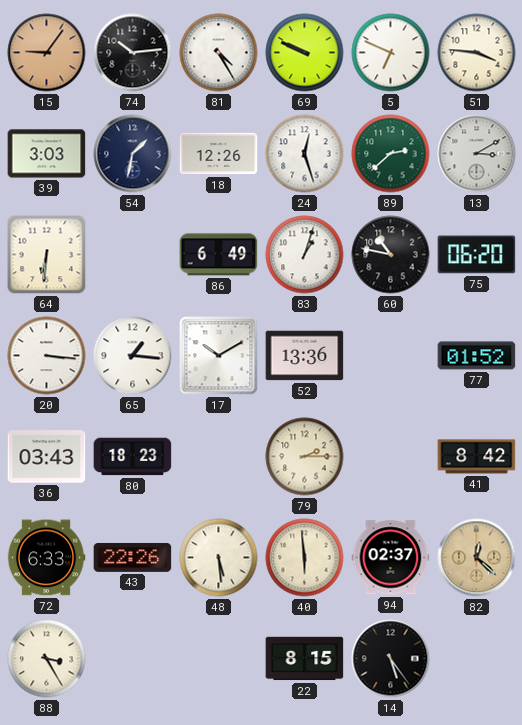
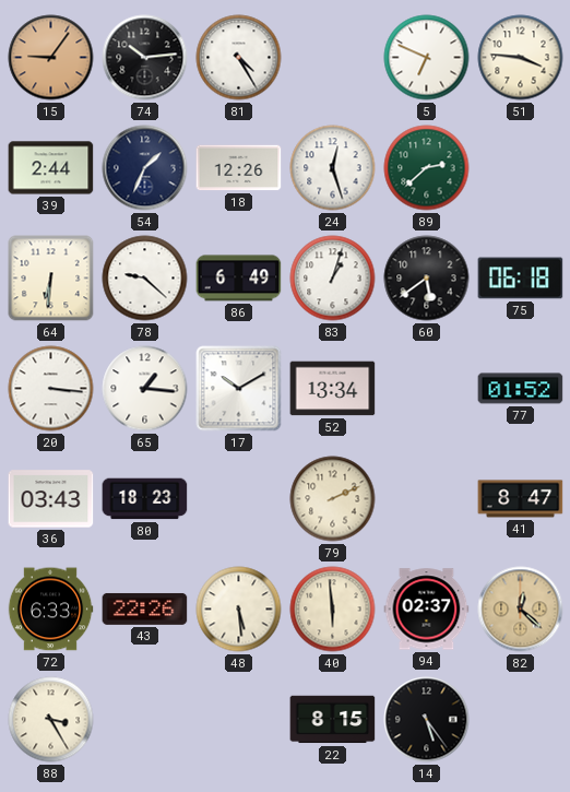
69: 9:49 -> none (305, 53)
39: 3:03 -> 2:44 (51, 168)
54: 1:32 -> 1:34 (145, 168)
13: 3:10 -> none (477, 154)
78: none -> 9:22 (145, 279)
60: 10:47 -> 5:39 (427, 279)
75: 06:20 -> 06:18 (521, 279)
52: 13:36 -> 13:34 (333, 389)
79: 2:15 -> 2:11 (333, 499)
41: 8:42 -> 8:47 (521, 499)
